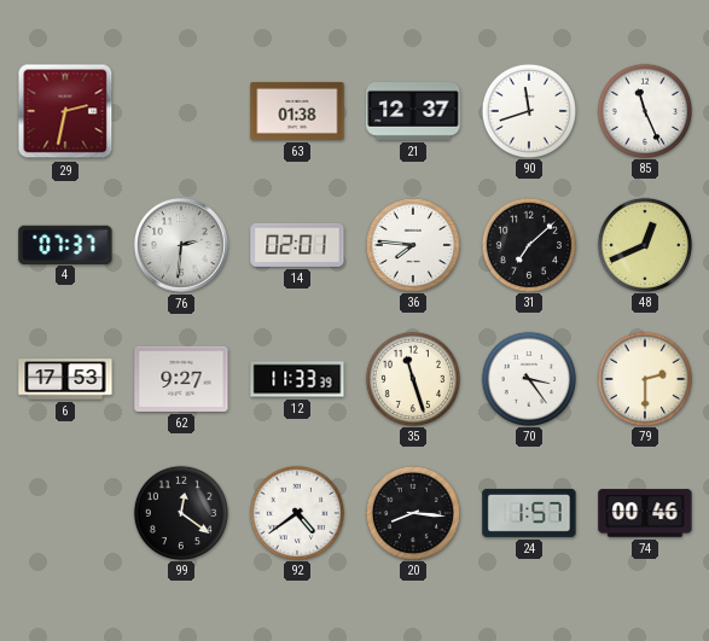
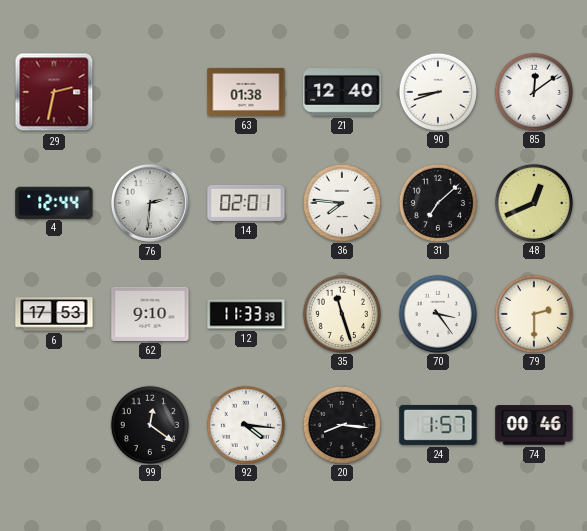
21: 12:37 -> 12:40 (342, 93)
90: 11:42 -> 8:42 (437, 91)
85: 11:26 -> 12:09 (533, 91)
4: 07:37 -> 12:44 (54, 202)
62: 9:27 -> 9:10 (150, 314)
92: 4:39 -> 4:16 (245, 424)
